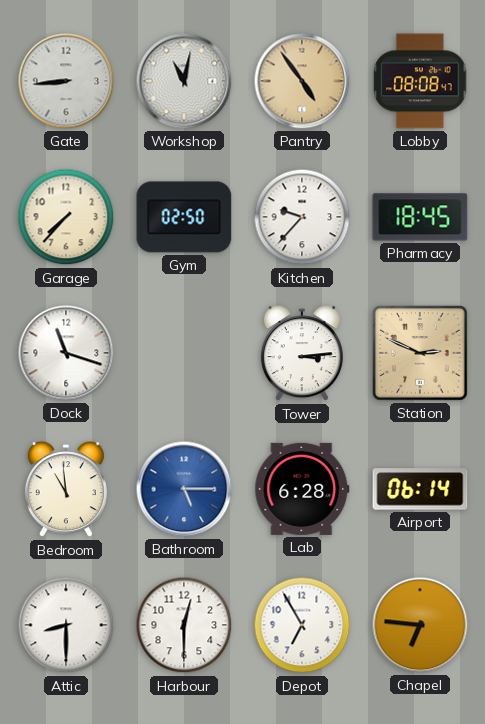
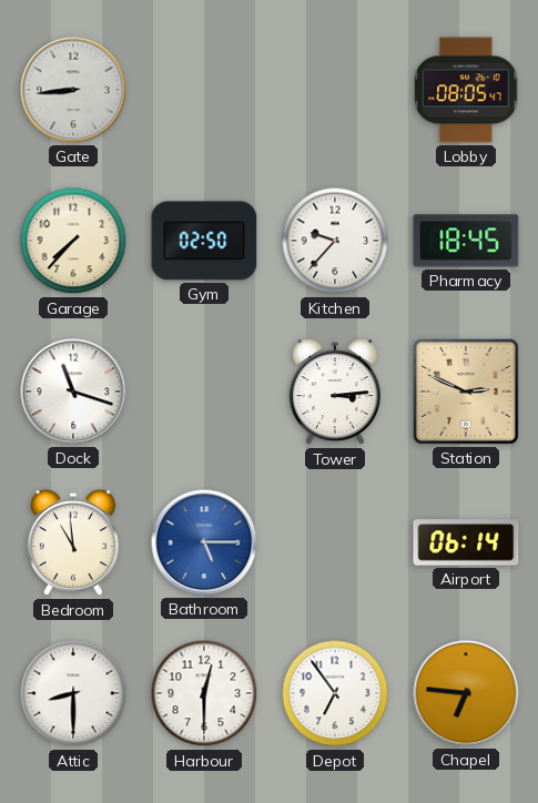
Workshop: 11:02 -> none (184, 81)
Pantry: 4:54 -> none (302, 81)
Lobby: 08:08 -> 08:05 (466, 90)
Lab: 6:28 -> none (302, 489)
Depot: 6:55 -> 6:54 (335, 693)
